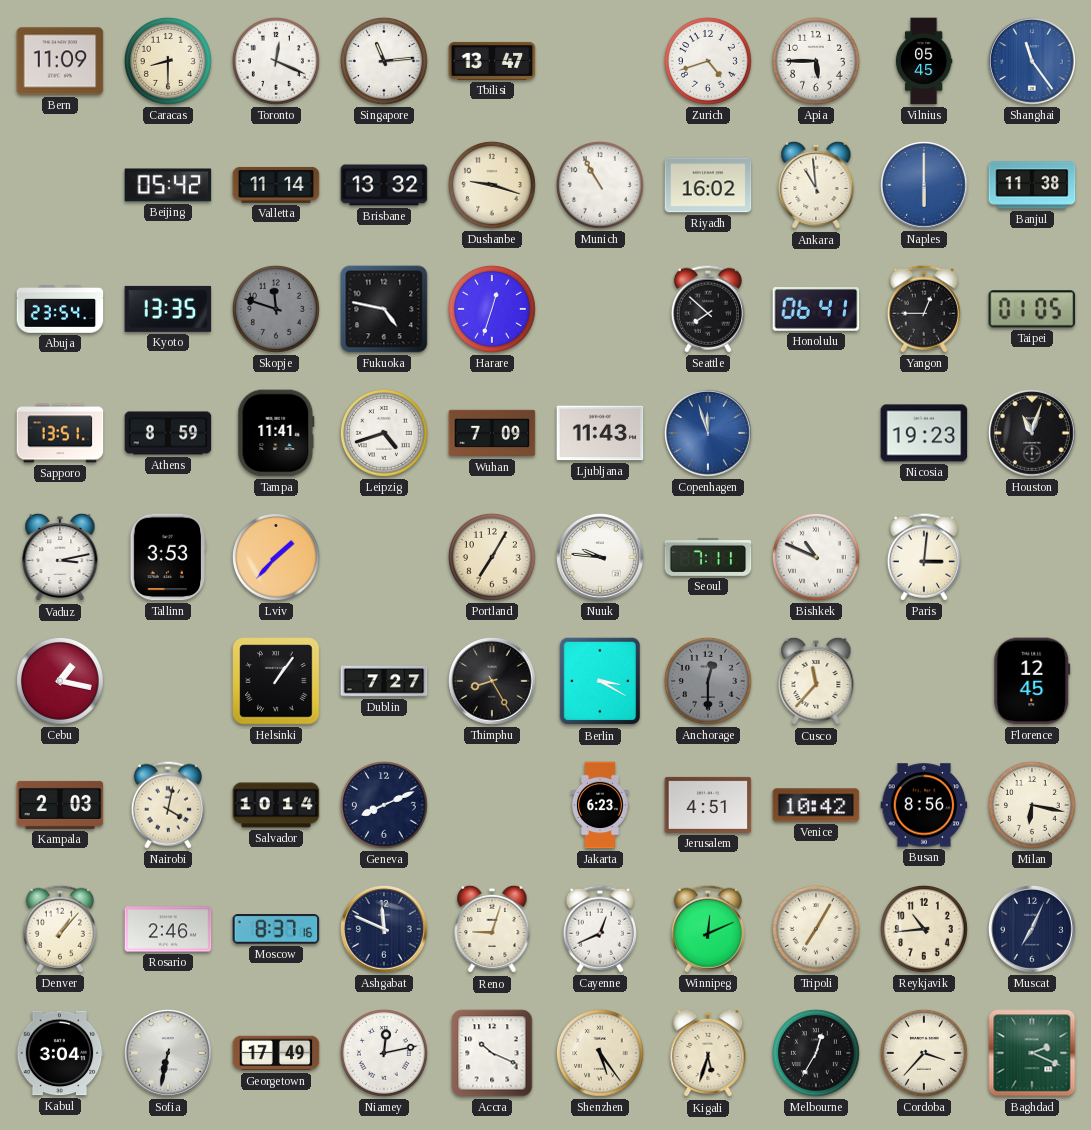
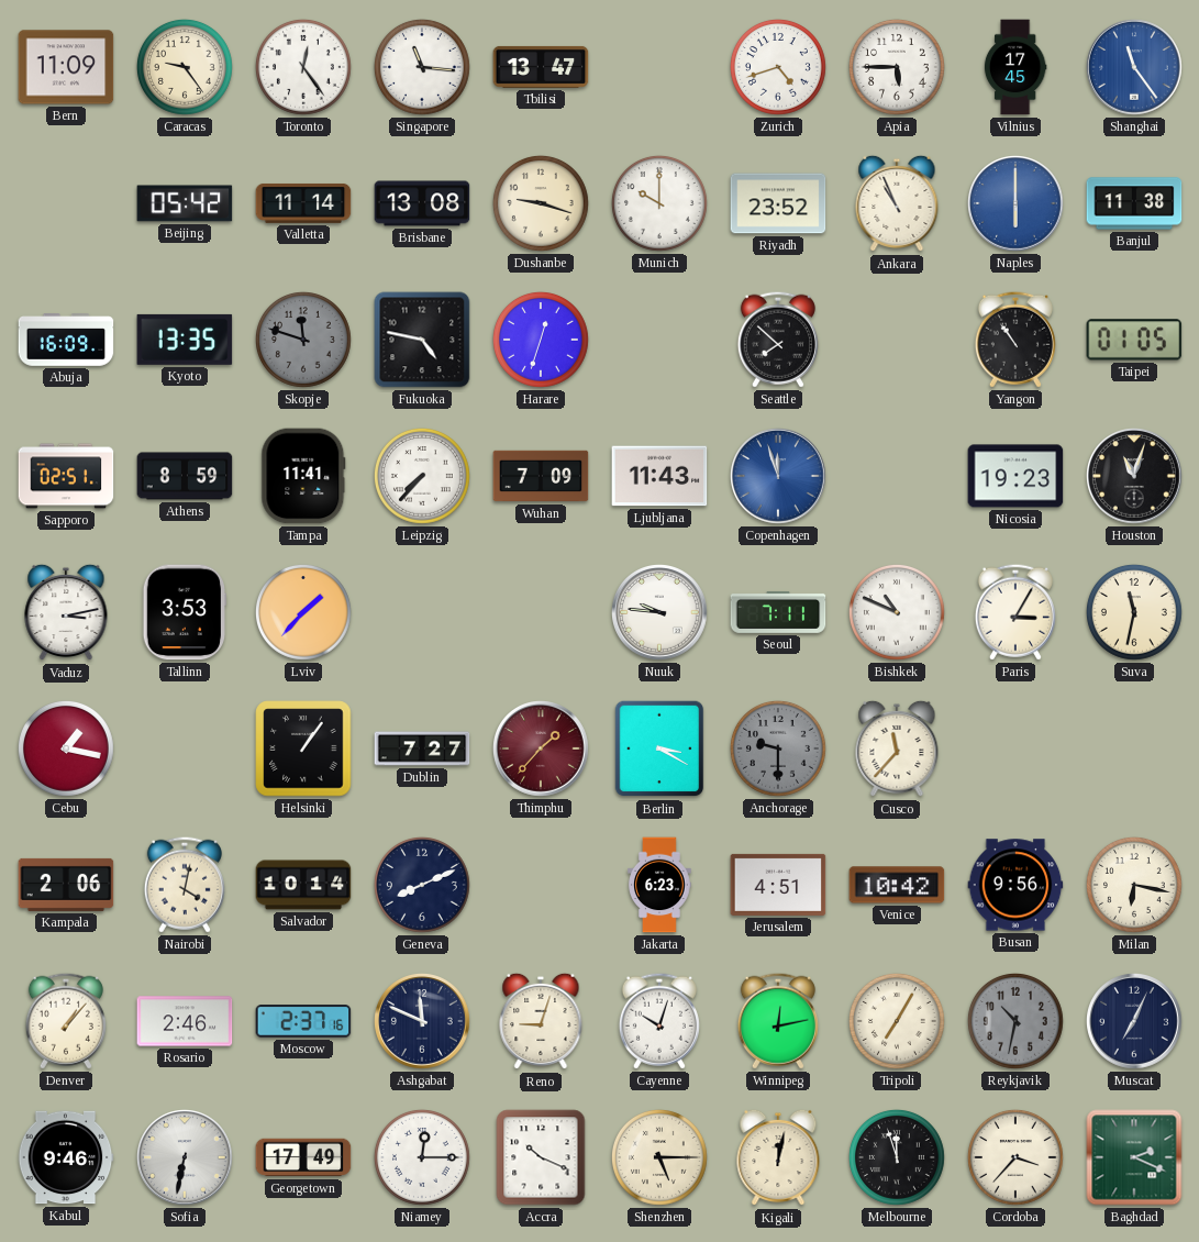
Caracas: 8:30 -> 9:24 (185, 67)
Toronto: 12:19 -> 12:24 (303, 67)
Singapore: 11:14 -> 11:16 (422, 67)
Vilnius: 05:45 -> 17:45 (1015, 67)
Brisbane: 13:32 -> 13:08 (422, 203)
Munich: 10:55 -> 10:00 (659, 203)
Riyadh: 16:02 -> 23:52 (778, 203)
Ankara: 10:59 -> 10:56 (897, 203)
Abuja: 23:54 -> 16:09 (66, 340)
Honolulu: 06:41 -> none (816, 310)
Yangon: 12:45 -> 10:54 (1015, 340)
Sapporo: 13:51 -> 02:51 (66, 476)
Leipzig: 4:42 -> 7:37 (422, 476)
Portland: 7:05 -> none (492, 557)
Paris: 3:01 -> 3:05 (1015, 612)
Suva: none -> 11:32 (1134, 612)
Thimphu: 8:25 -> 1:37 (542, 750)
Thimphu dial: black -> burgundy (542, 750)
Anchorage: 12:30 -> 9:30 (778, 748)
Florence: 12:45 -> none (1032, 681)
Kampala: 2:03 -> 2:06 (66, 885)
Busan: 8:56 -> 9:56 (1015, 885)
Moscow: 8:37 -> 2:37 (303, 1021)
Cayenne: 12:41 -> 10:03 (659, 1021)
Winnipeg: 12:11 -> 12:13 (778, 1021)
Reykjavik: 10:44 -> 10:32 (1015, 1021)
Reykjavik dial: cream -> grey (1015, 1021)
Kabul: 3:04 -> 9:46 (66, 1157)
Niamey: 12:13 -> 12:15 (422, 1157)
Shenzhen: 5:24 -> 5:15 (659, 1157)
Kigali: 5:33 -> 12:02 (778, 1157)
Melbourne: 12:35 -> 11:57 (897, 1157)
